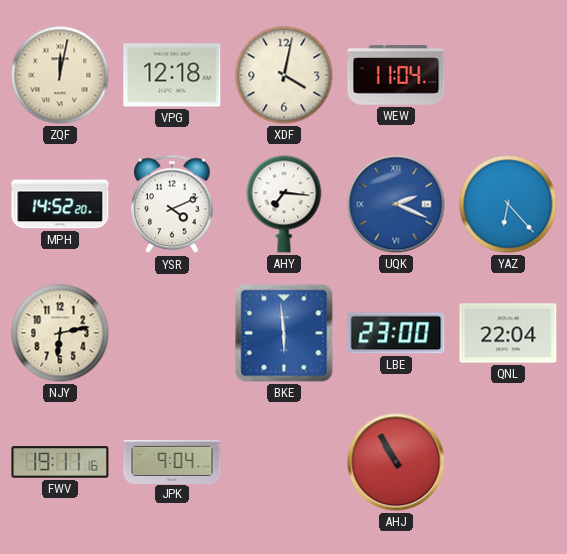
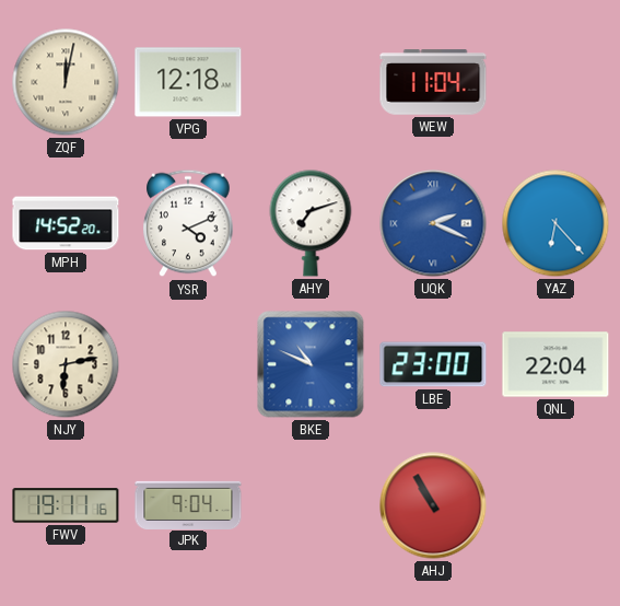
XDF: 4:02 -> none (284, 75)
AHY: 7:16 -> 7:12 (311, 223)
BKE: 5:59 -> 10:49 (311, 364)
